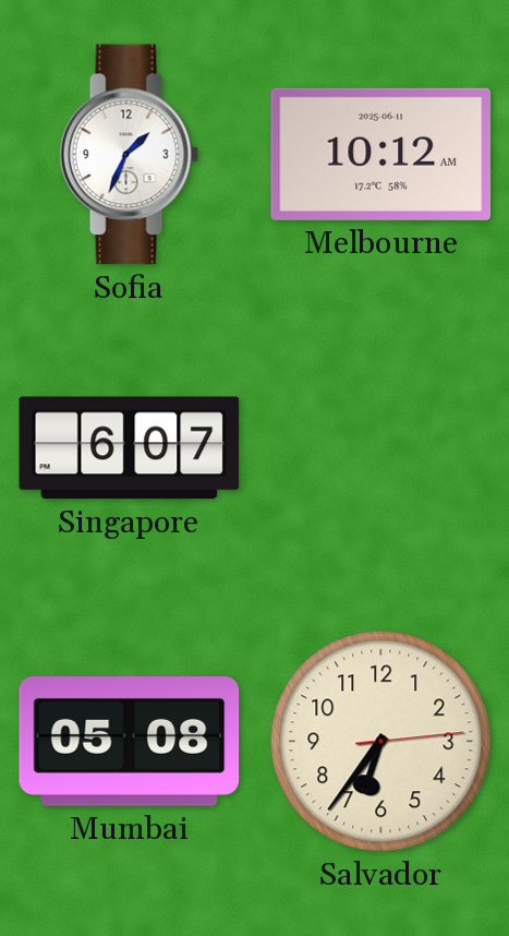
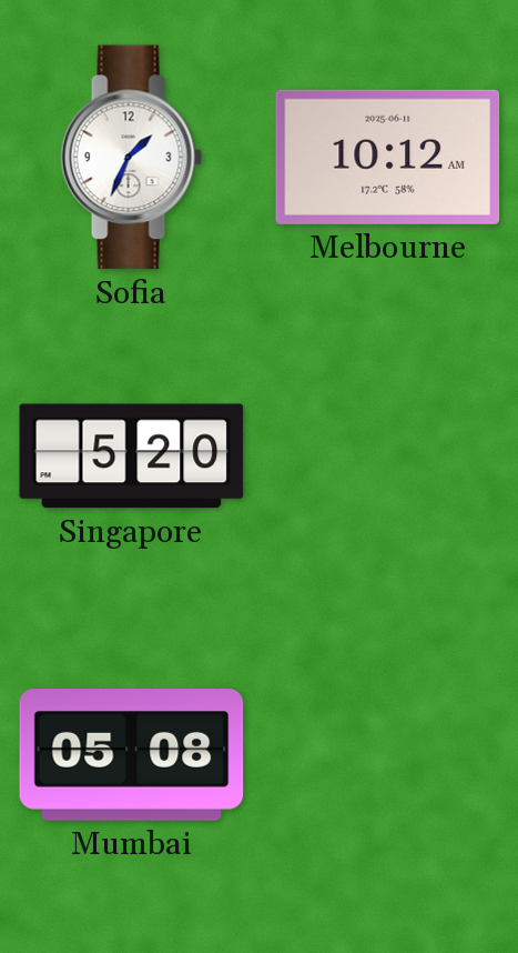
Singapore: 6:07 -> 5:20 (132, 457)
Salvador: 6:36 -> none (381, 742)
